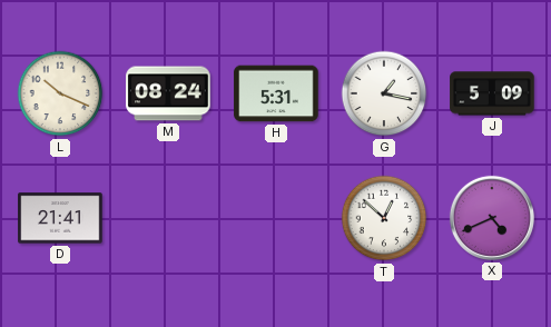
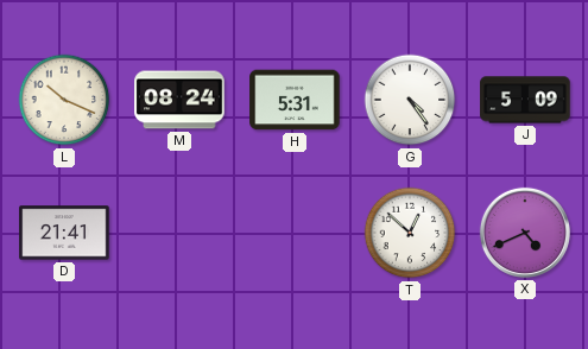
G: 1:17 -> 4:24 (410, 100)
